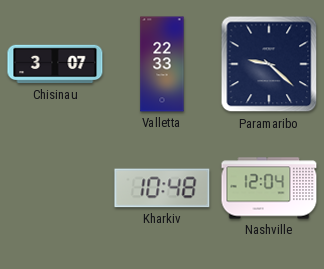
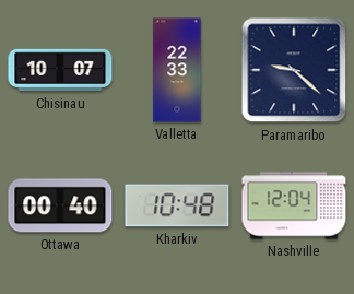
Chisinau: 3:07 -> 10:07 (60, 70)
Ottawa: none -> 00:40 (60, 205)
